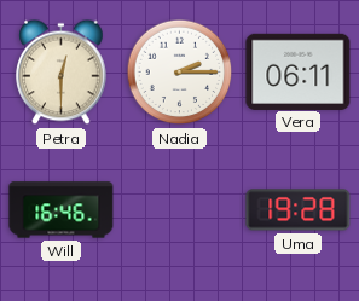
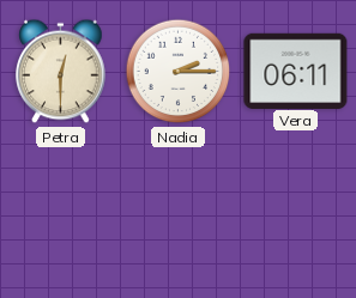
Will: 16:46 -> none (62, 210)
Uma: 19:28 -> none (299, 210)
